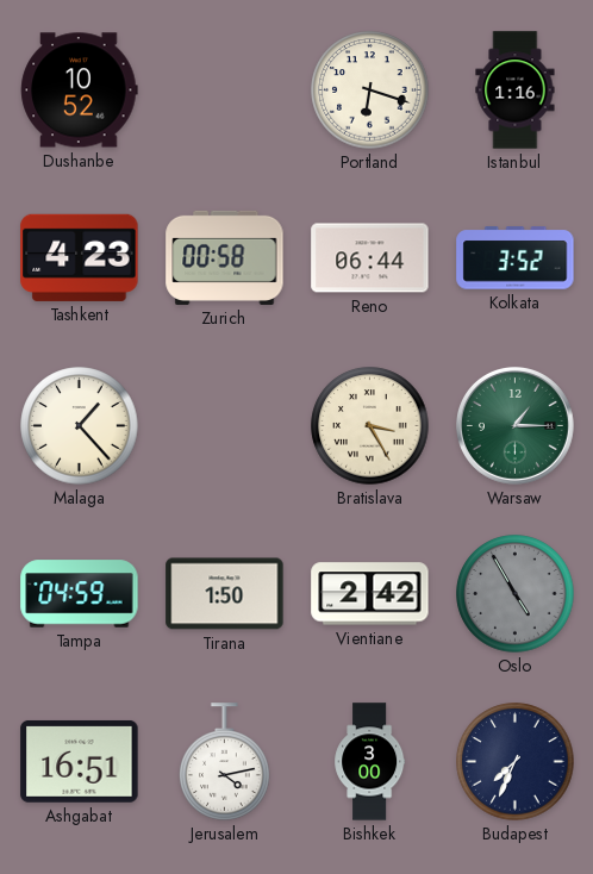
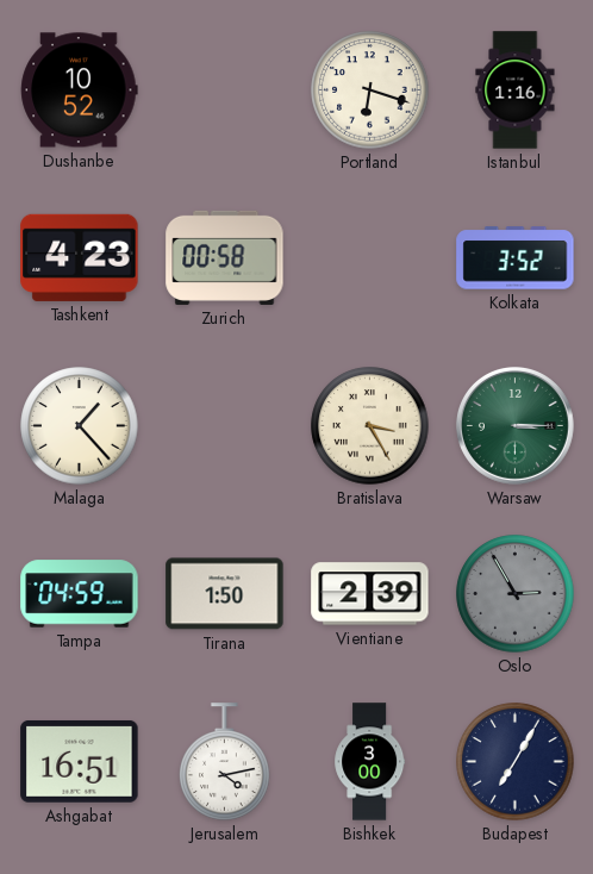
Reno: 06:44 -> none (370, 258)
Warsaw: 1:15 -> 3:15 (514, 425)
Vientiane: 2:42 -> 2:39 (370, 594)
Oslo: 4:55 -> 2:55 (516, 594)
Budapest: 7:34 -> 7:05 (516, 762)
